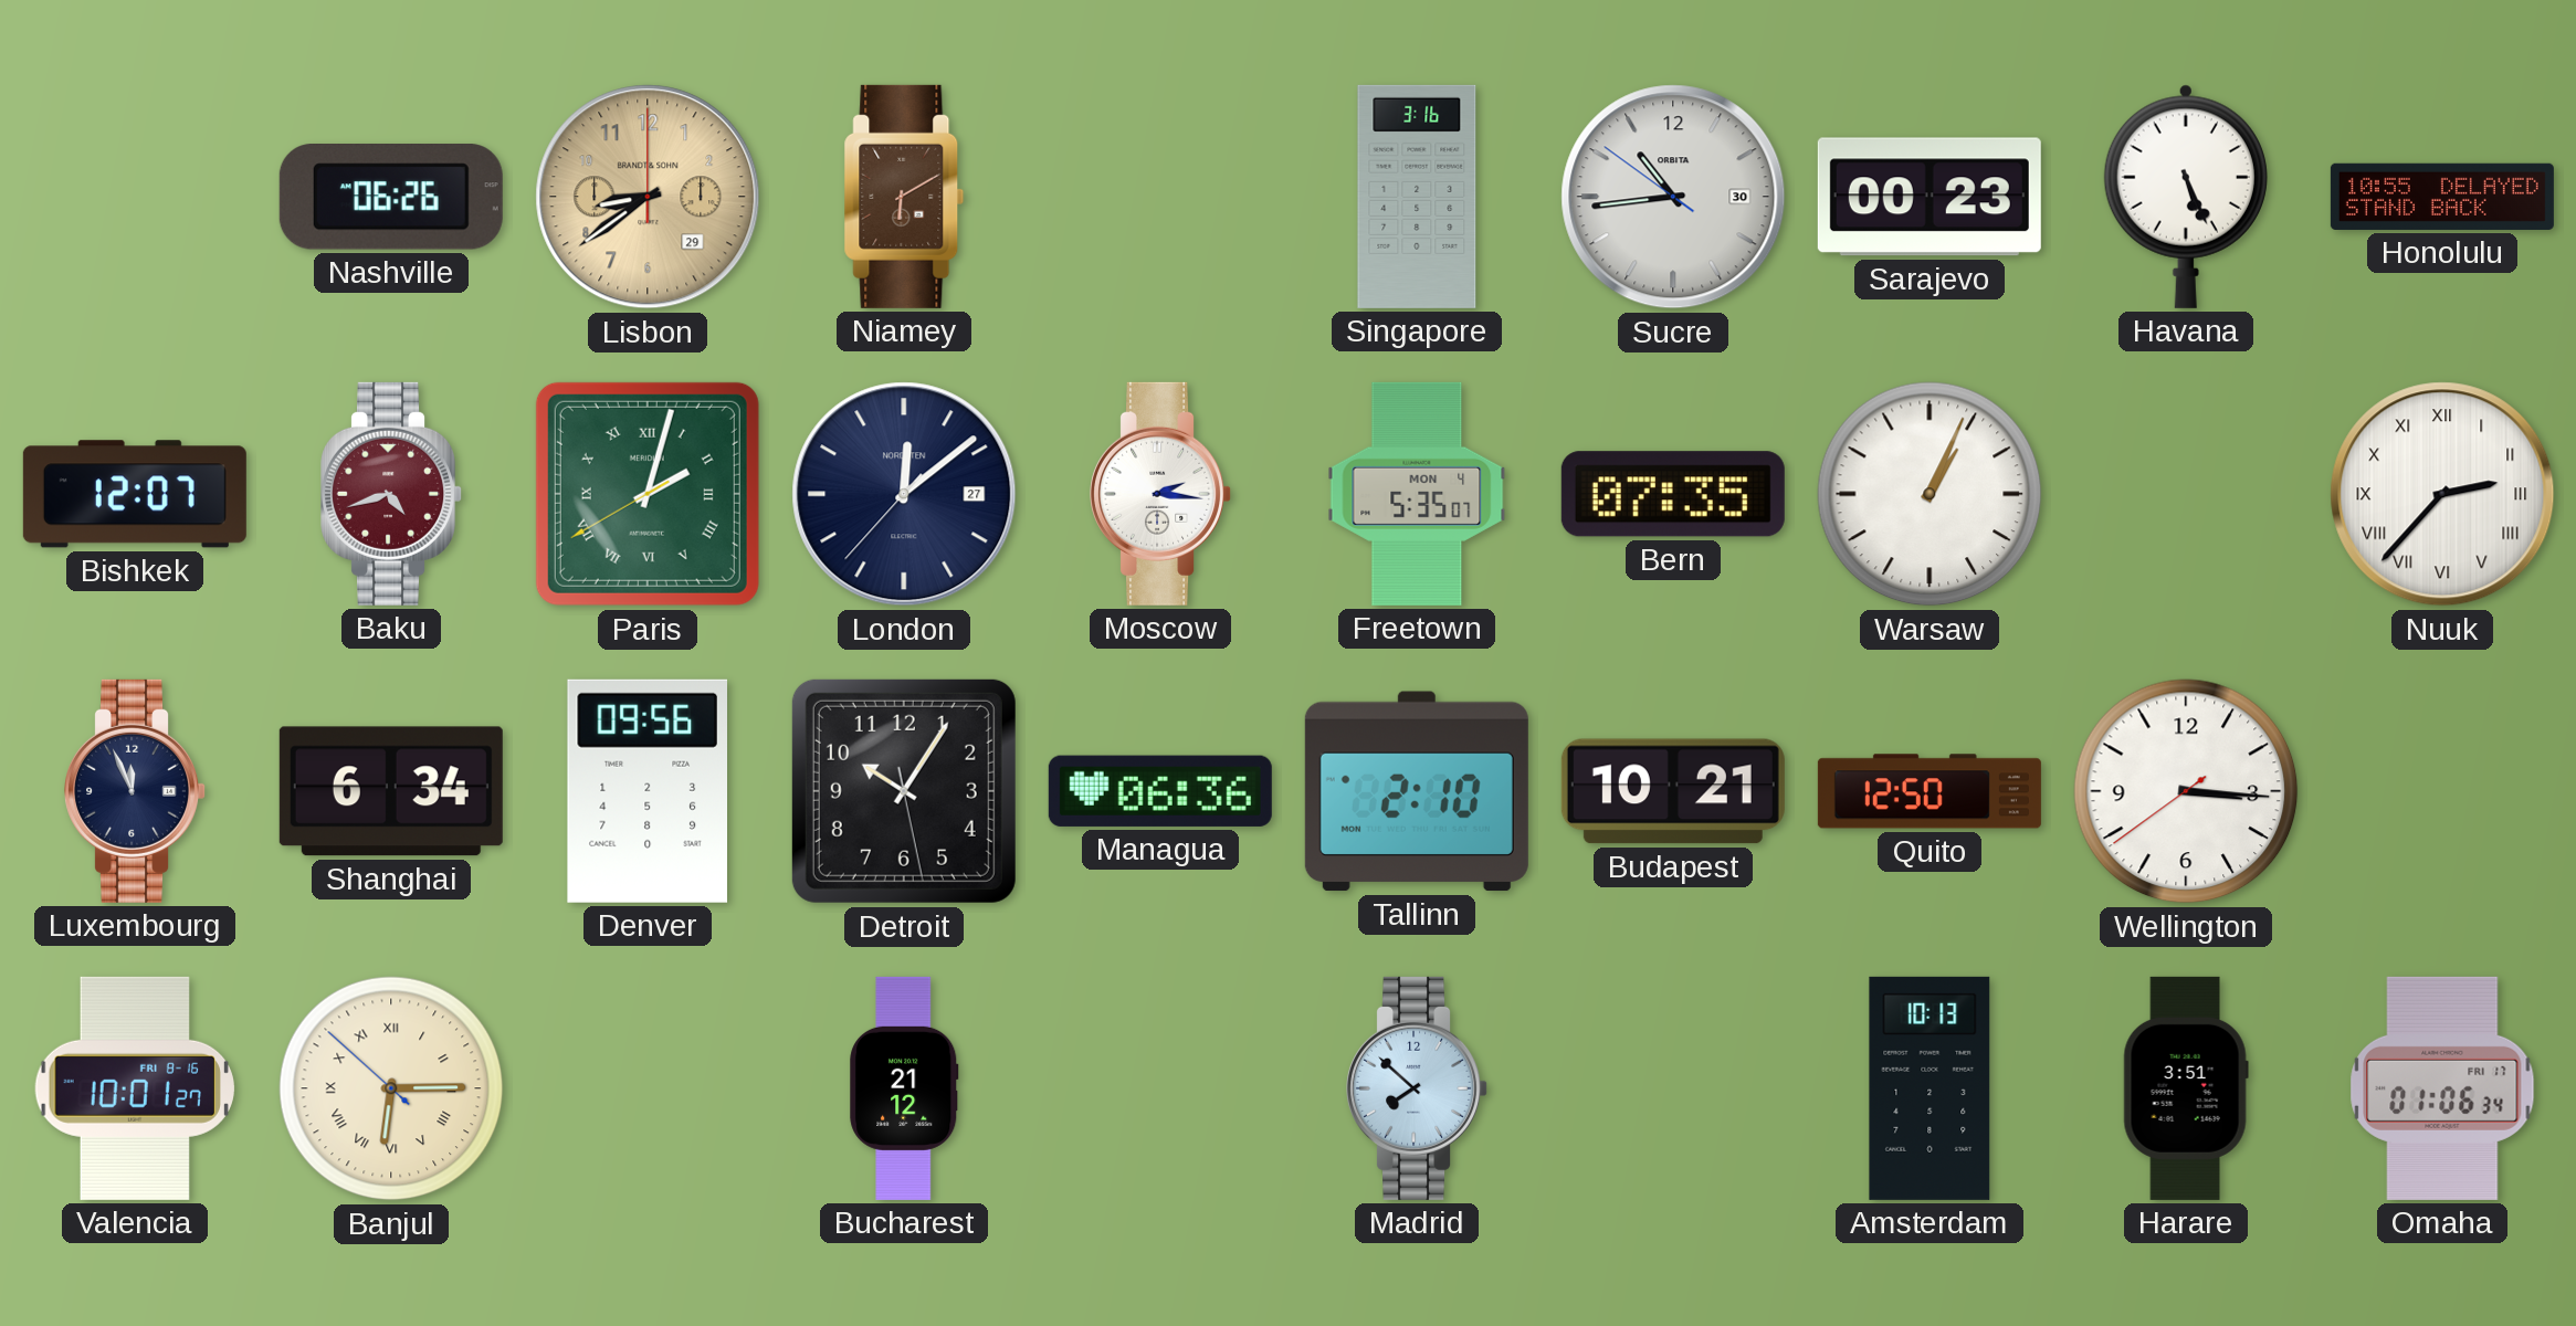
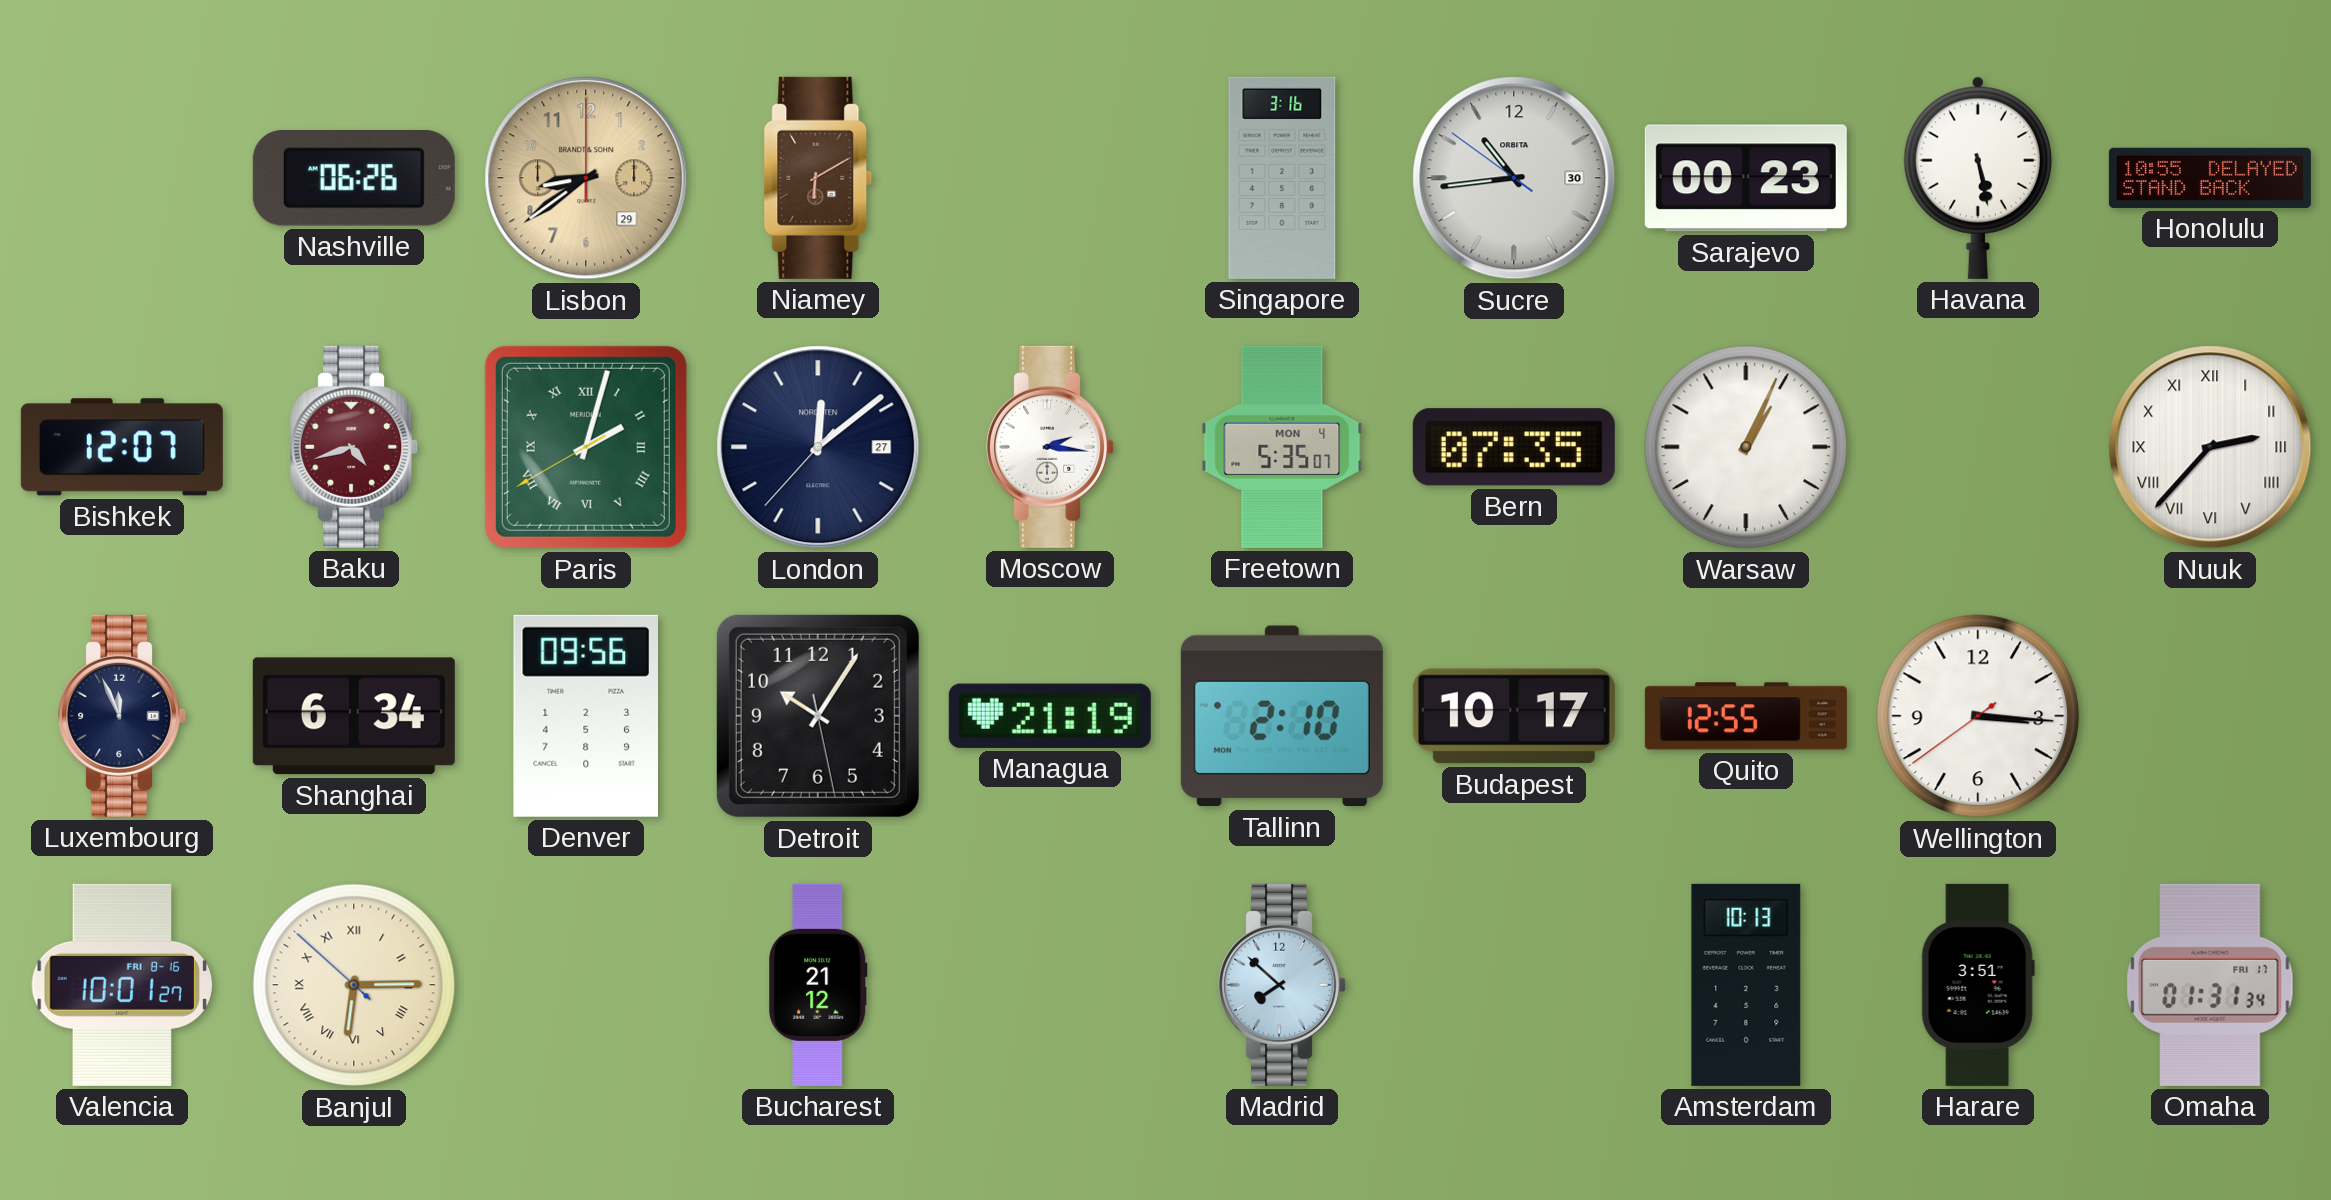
Havana: 5:26 -> 5:28 (1978, 178)
Managua: 06:36 -> 21:19 (1050, 716)
Budapest: 10:21 -> 10:17 (1514, 716)
Quito: 12:50 -> 12:55 (1746, 716)
Omaha: 01:06 -> 01:31 (2210, 985)
